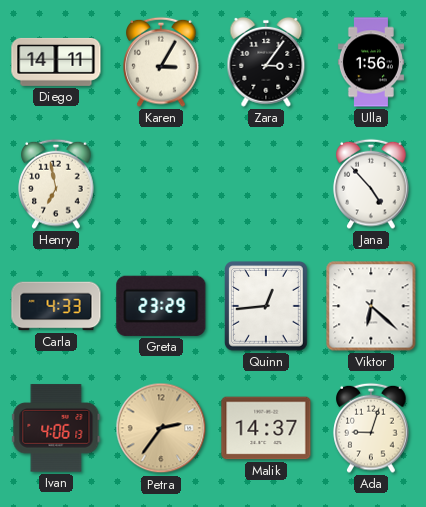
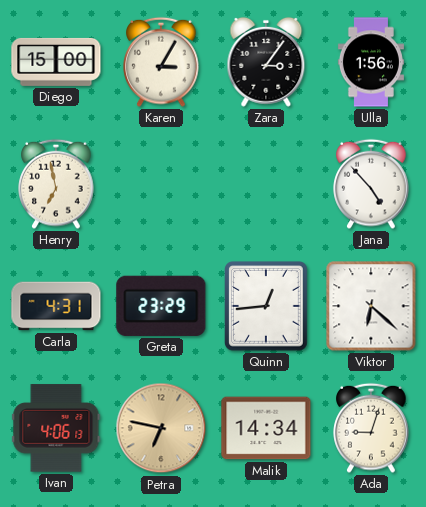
Diego: 14:11 -> 15:00 (56, 62)
Carla: 4:33 -> 4:31 (56, 306)
Petra: 2:36 -> 6:47 (161, 428)
Malik: 14:37 -> 14:34 (266, 428)
